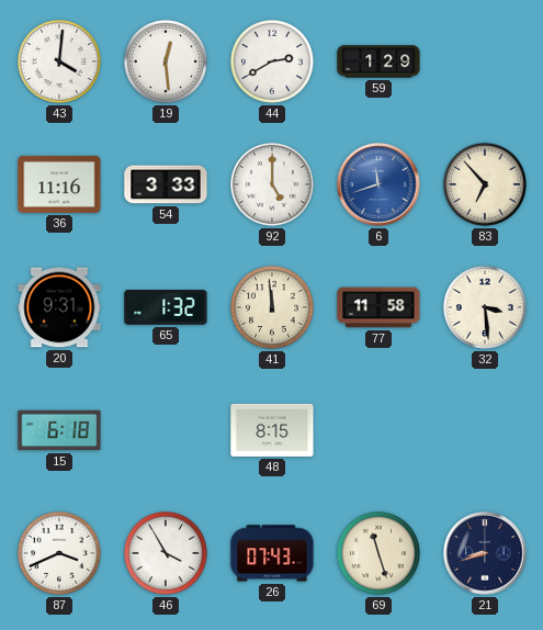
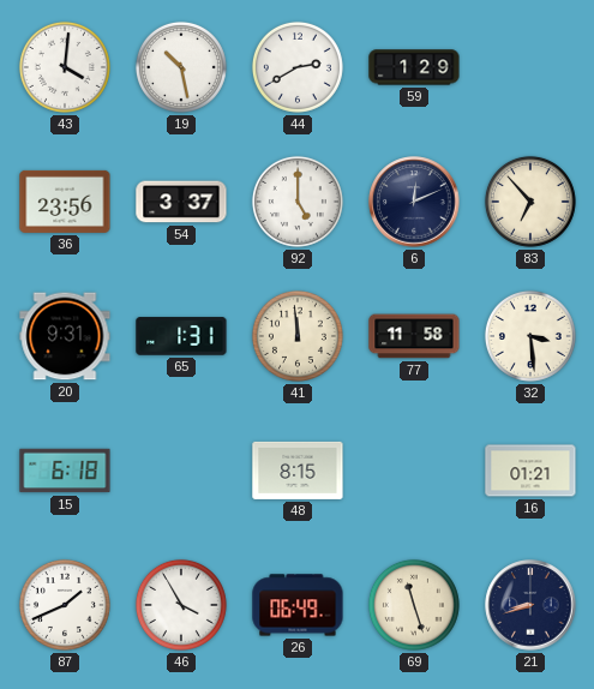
19: 12:29 -> 10:28 (181, 67)
36: 11:16 -> 23:56 (65, 202)
54: 3:33 -> 3:37 (181, 202)
6: 11:42 -> 12:11 (414, 202)
6 dial: blue -> navy (414, 202)
65: 1:32 -> 1:31 (181, 336)
16: none -> 01:21 (530, 471)
87: 3:41 -> 1:41 (65, 605)
26: 07:43 -> 06:49 (298, 605)
